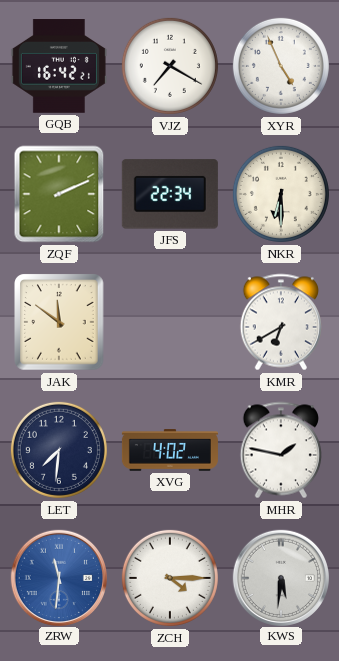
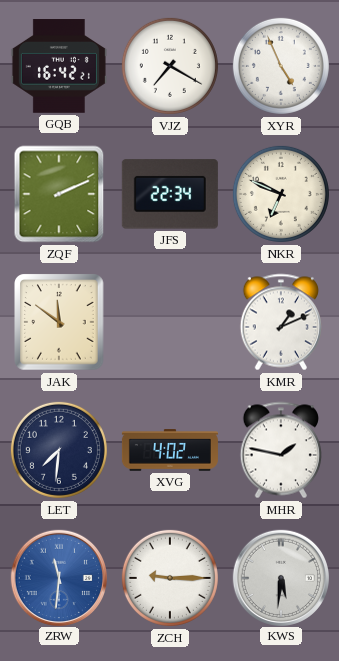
NKR: 6:30 -> 6:49 (281, 194)
KMR: 6:40 -> 1:11 (280, 322)
ZCH: 4:15 -> 9:15 (170, 578)
